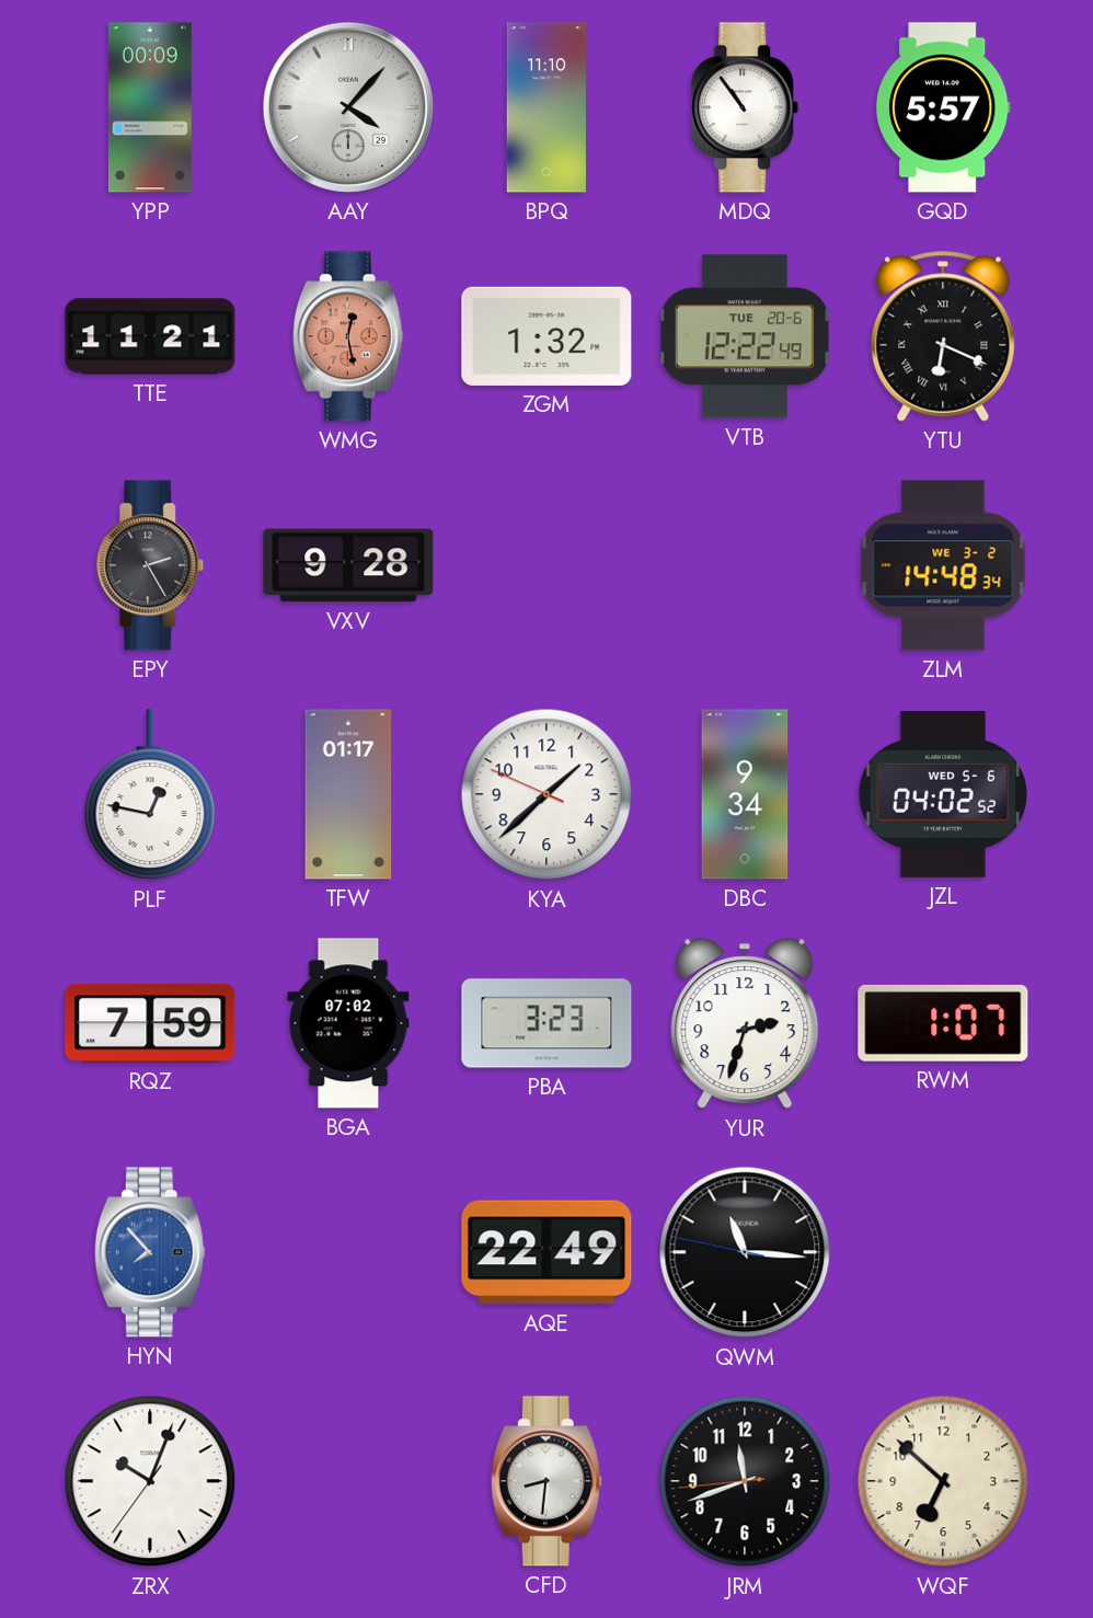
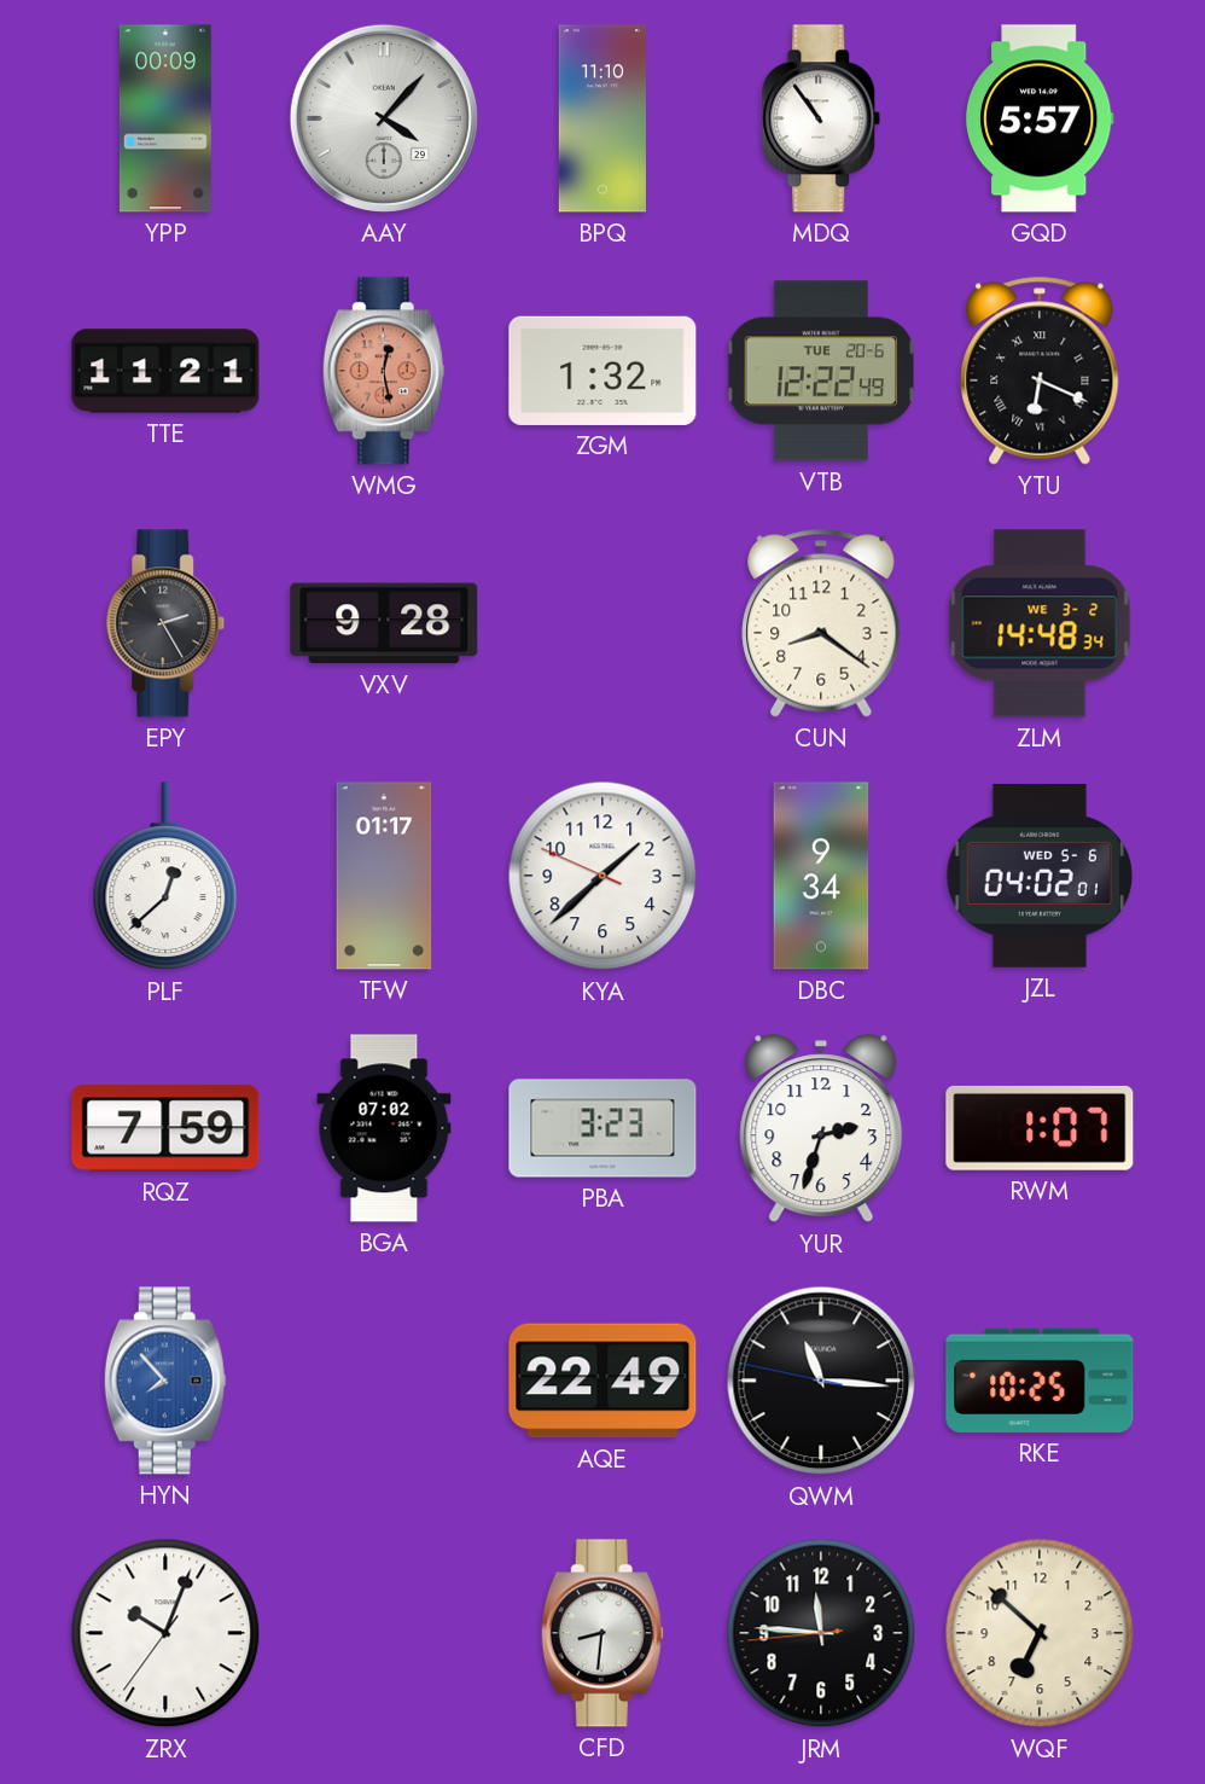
CUN: none -> 8:21 (821, 623)
PLF: 12:47 -> 12:38 (165, 877)
JZL: 04:02:52 -> 04:02:01 (1040, 876)
RKE: none -> 10:25 (1040, 1381)
JRM: 11:41 -> 11:45 (821, 1633)
